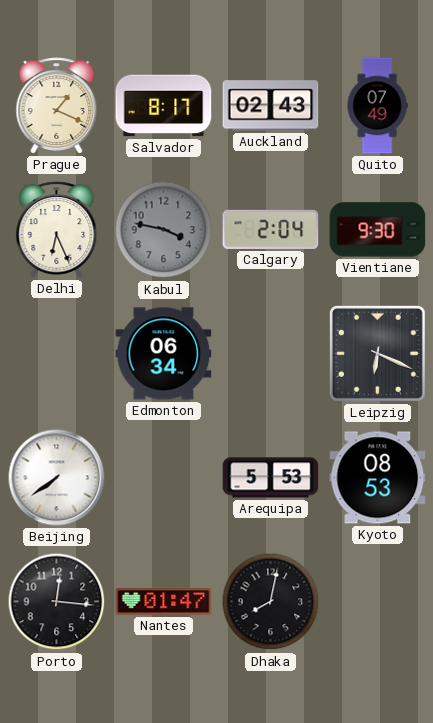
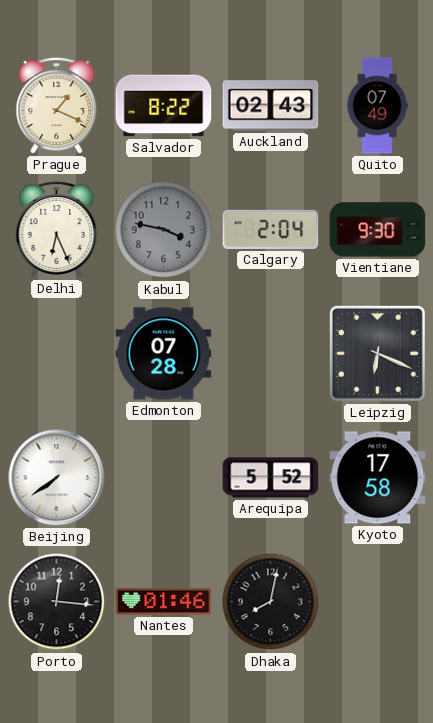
Salvador: 8:17 -> 8:22 (164, 106)
Edmonton: 06:34 -> 07:28 (164, 354)
Arequipa: 5:53 -> 5:52 (271, 478)
Kyoto: 08:53 -> 17:58 (378, 478)
Nantes: 01:47 -> 01:46 (164, 602)
